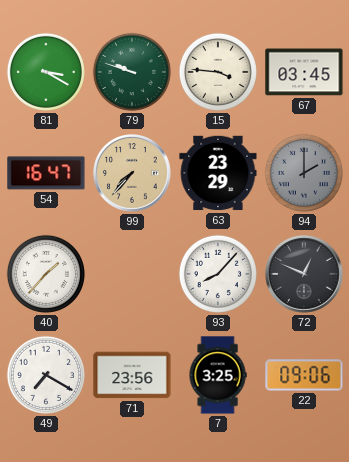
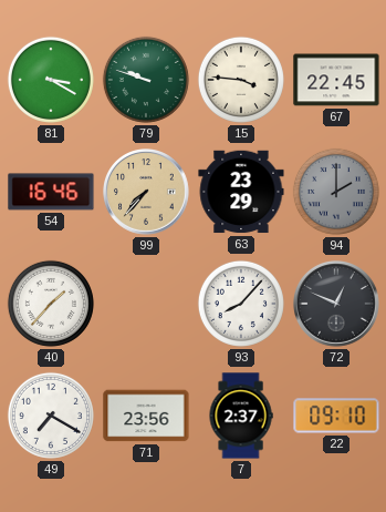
67: 03:45 -> 22:45 (336, 80)
54: 16:47 -> 16:46 (51, 192)
7: 3:25 -> 2:37 (241, 416)
22: 09:06 -> 09:10 (336, 416)
